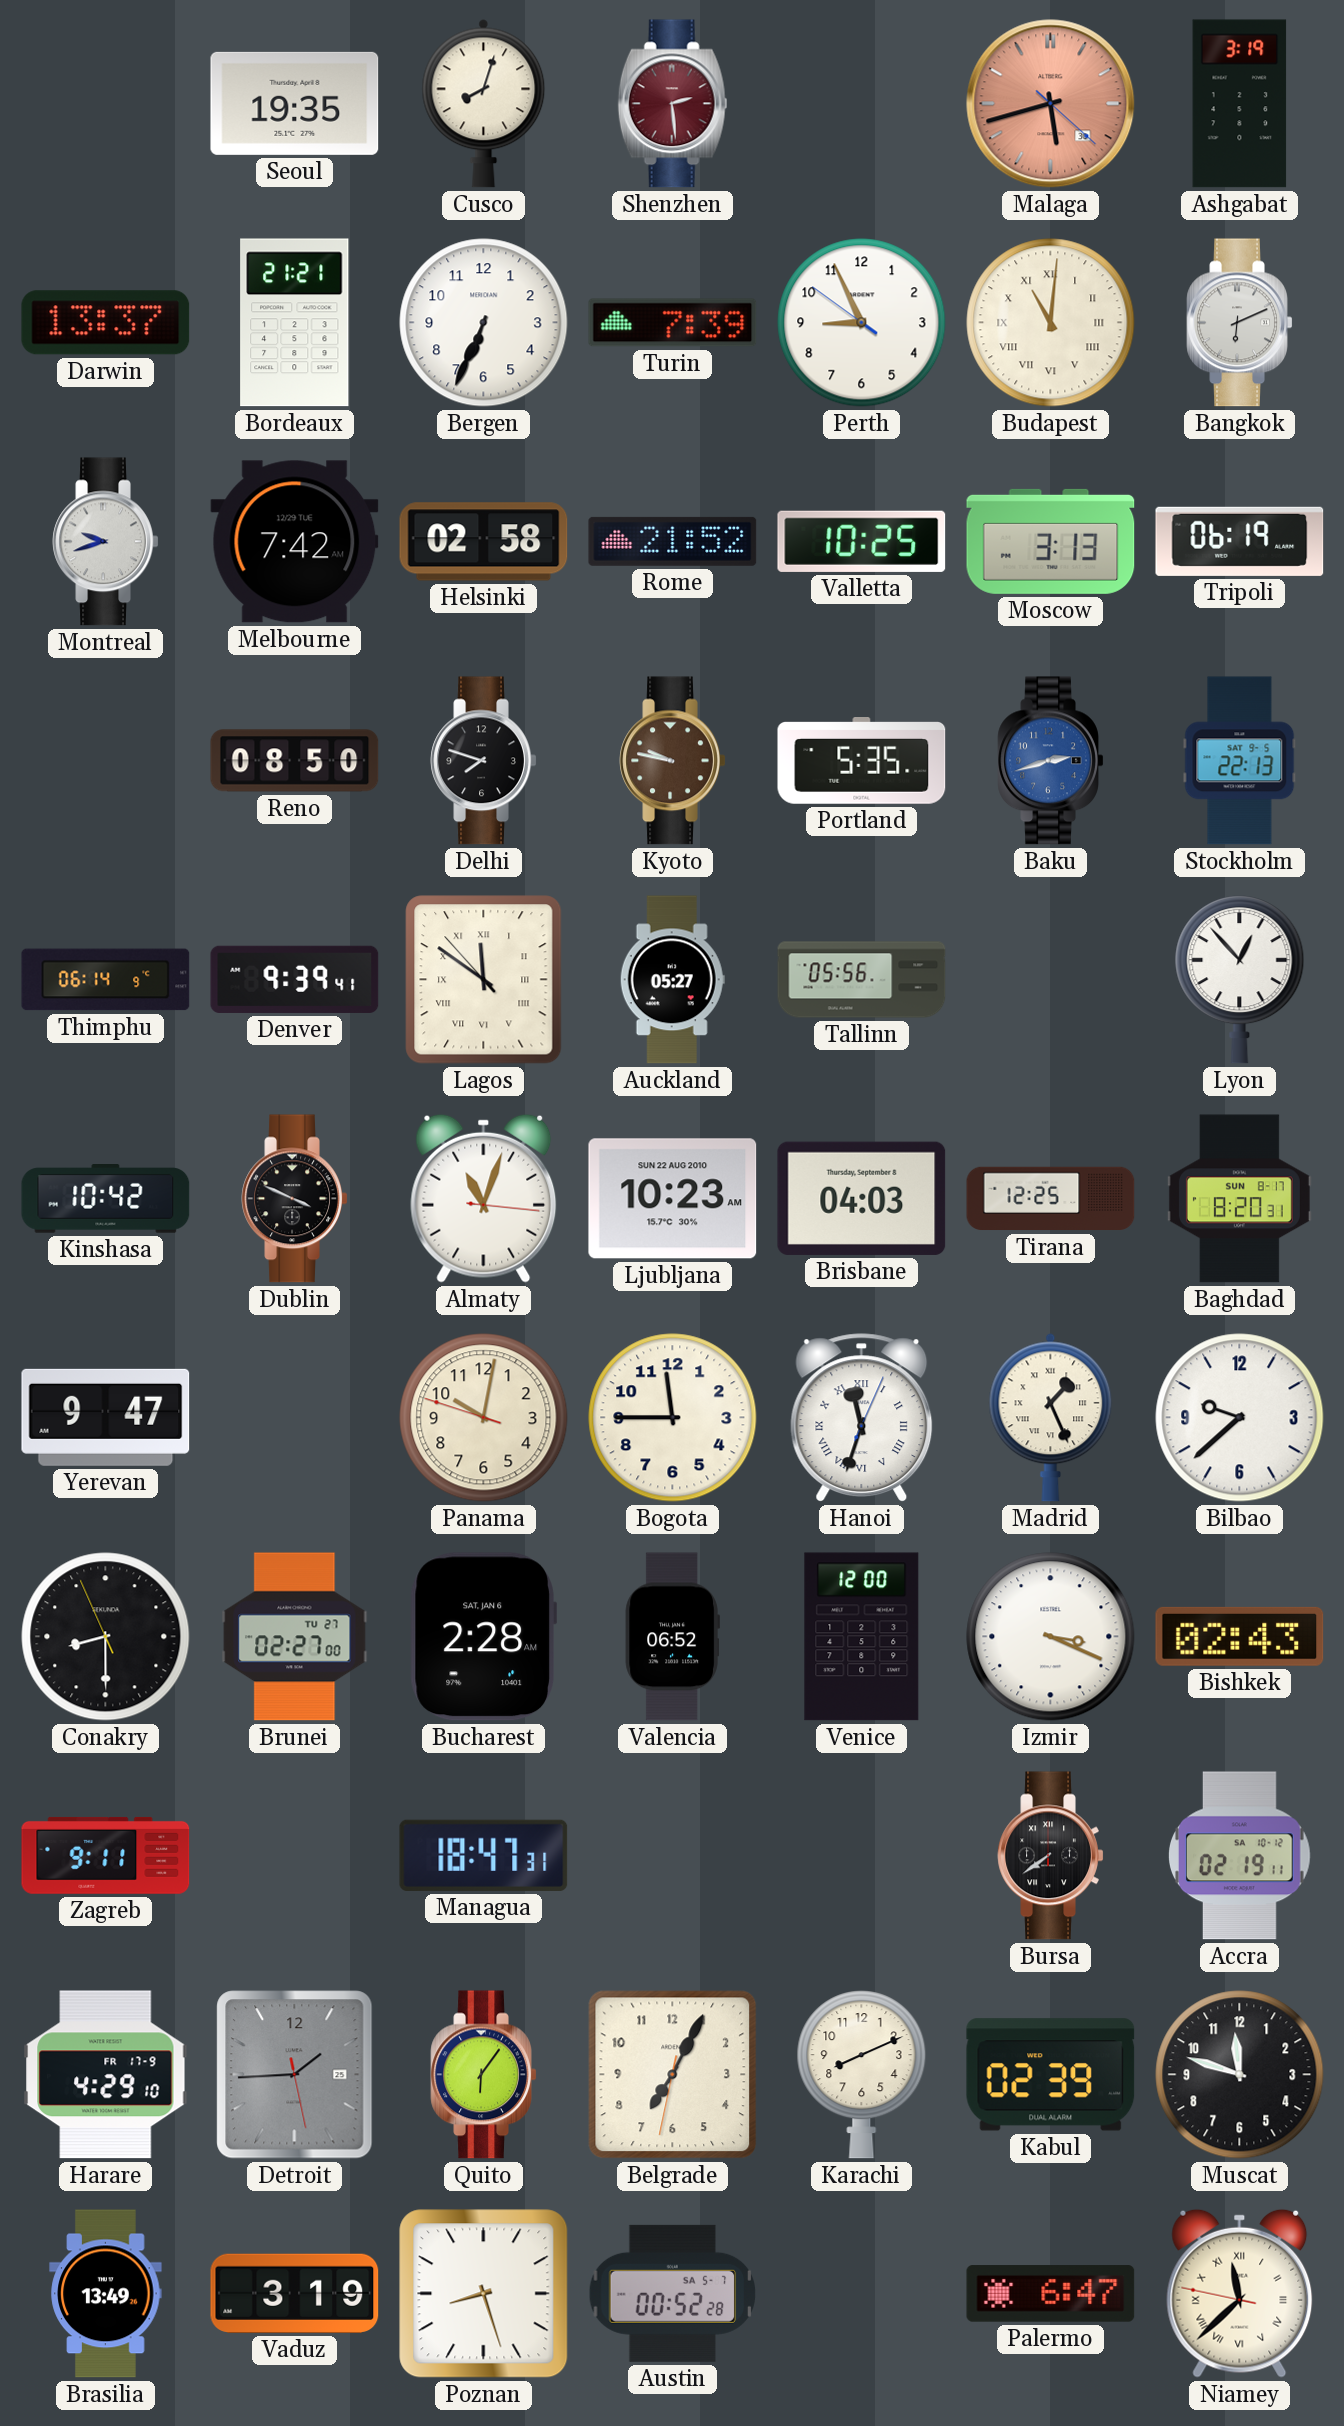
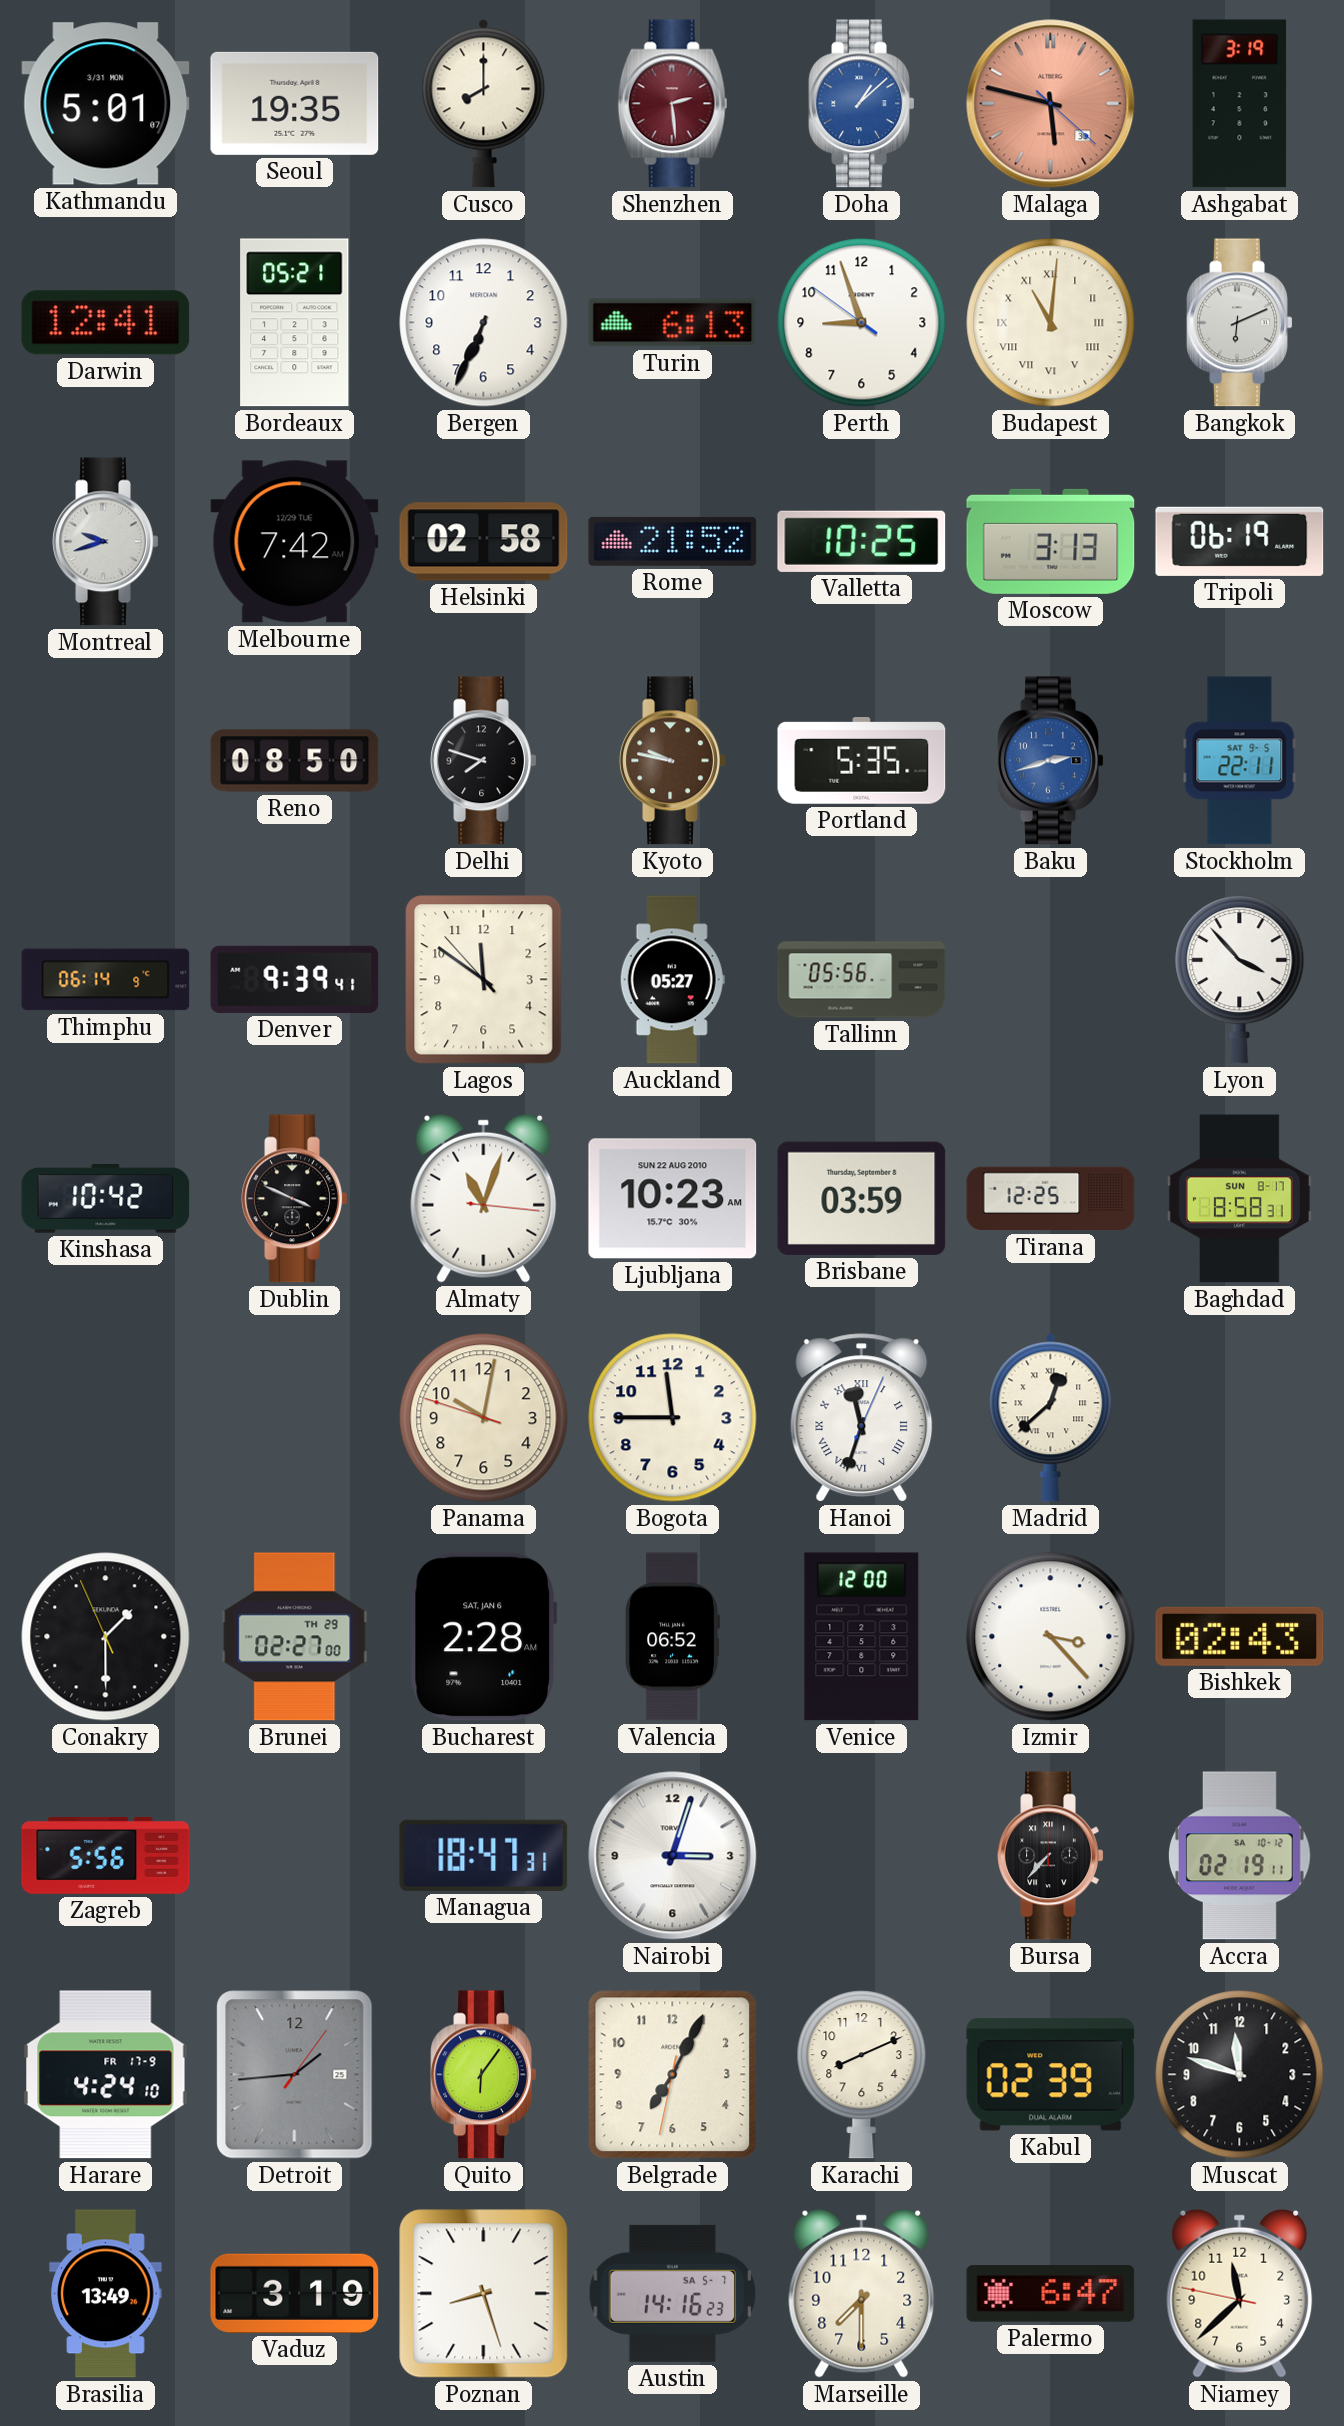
Kathmandu: none -> 5:01 (106, 104)
Cusco: 8:03 -> 8:00 (484, 103)
Doha: none -> 1:08 (862, 104)
Malaga: 5:42 -> 5:47 (1051, 104)
Darwin: 13:37 -> 12:41 (106, 323)
Bordeaux: 21:21 -> 05:21 (295, 323)
Turin: 7:39 -> 6:13 (673, 323)
Perth: 8:55 -> 8:56 (862, 323)
Stockholm: 22:13 -> 22:11 (1240, 761)
Lagos numerals: Roman -> Arabic (484, 980)
Lyon: 12:53 -> 3:53 (1240, 980)
Brisbane: 04:03 -> 03:59 (862, 1198)
Baghdad: 8:20 -> 8:58 (1239, 1199)
Yerevan: 9:47 -> none (106, 1417)
Madrid: 1:26 -> 12:38 (1051, 1417)
Bilbao: 9:38 -> none (1240, 1418)
Conakry: 8:29 -> 1:29 (106, 1637)
Brunei date: TU 27 -> TH 29 (295, 1637)
Izmir: 3:19 -> 3:23 (1051, 1637)
Zagreb: 9:11 -> 5:56 (106, 1855)
Nairobi: none -> 3:03 (673, 1856)
Bursa: 7:39 -> 7:37 (1051, 1856)
Harare: 4:29 -> 4:24 (106, 2075)
Detroit: 1:44:28 -> 1:44:06 (295, 2075)
Austin: 00:52 -> 14:16 (673, 2293)
Marseille: none -> 7:30 (862, 2293)
Niamey numerals: Roman -> Arabic (1240, 2293)
